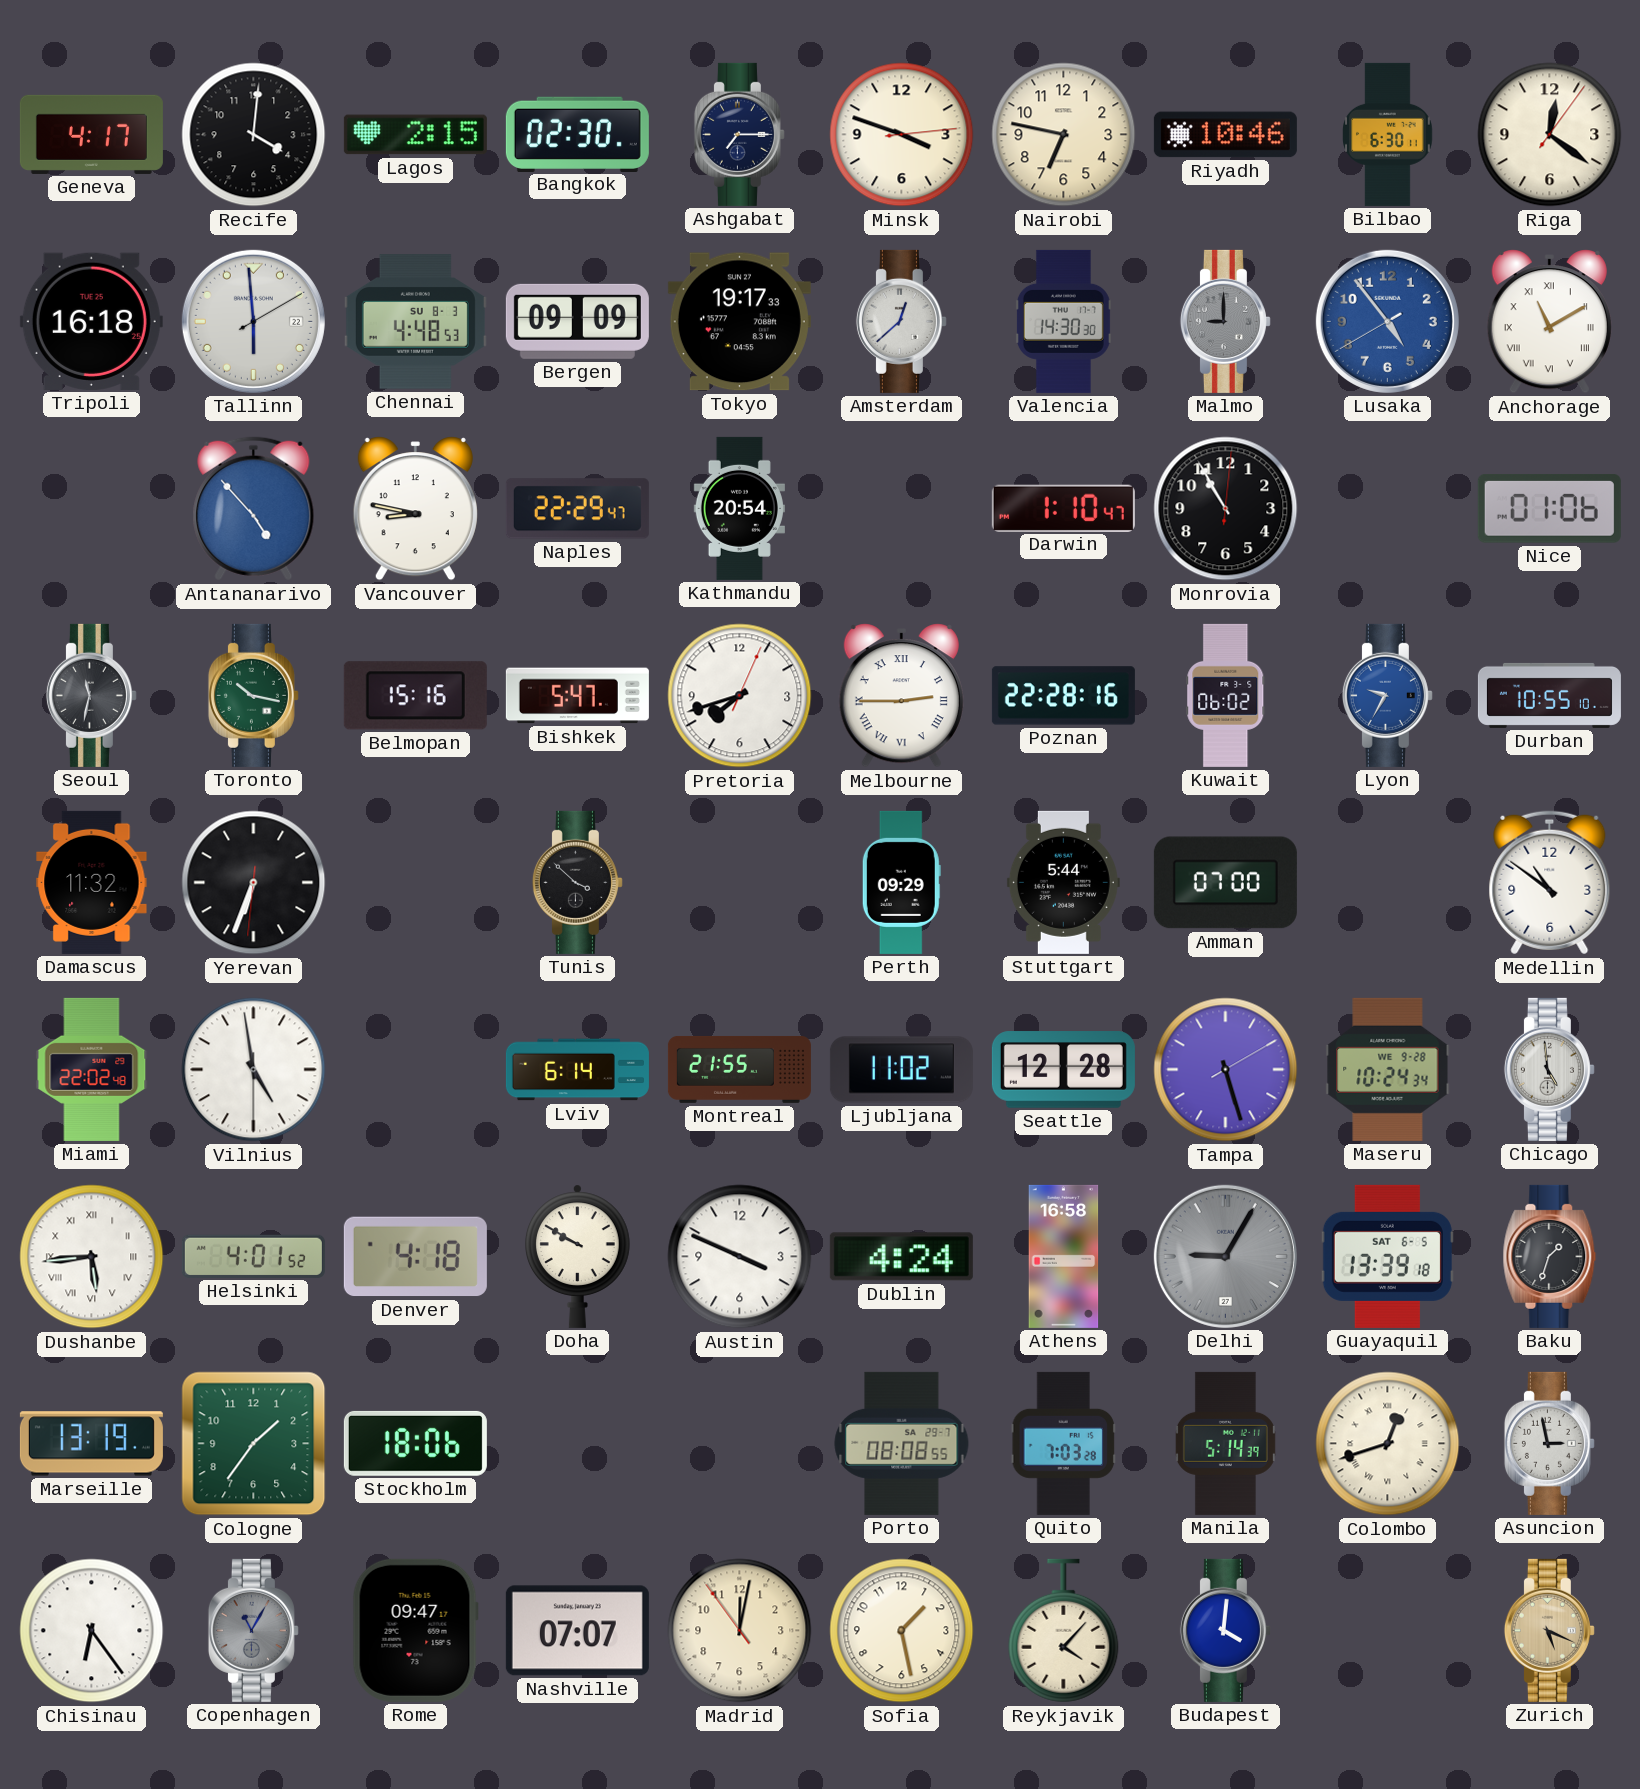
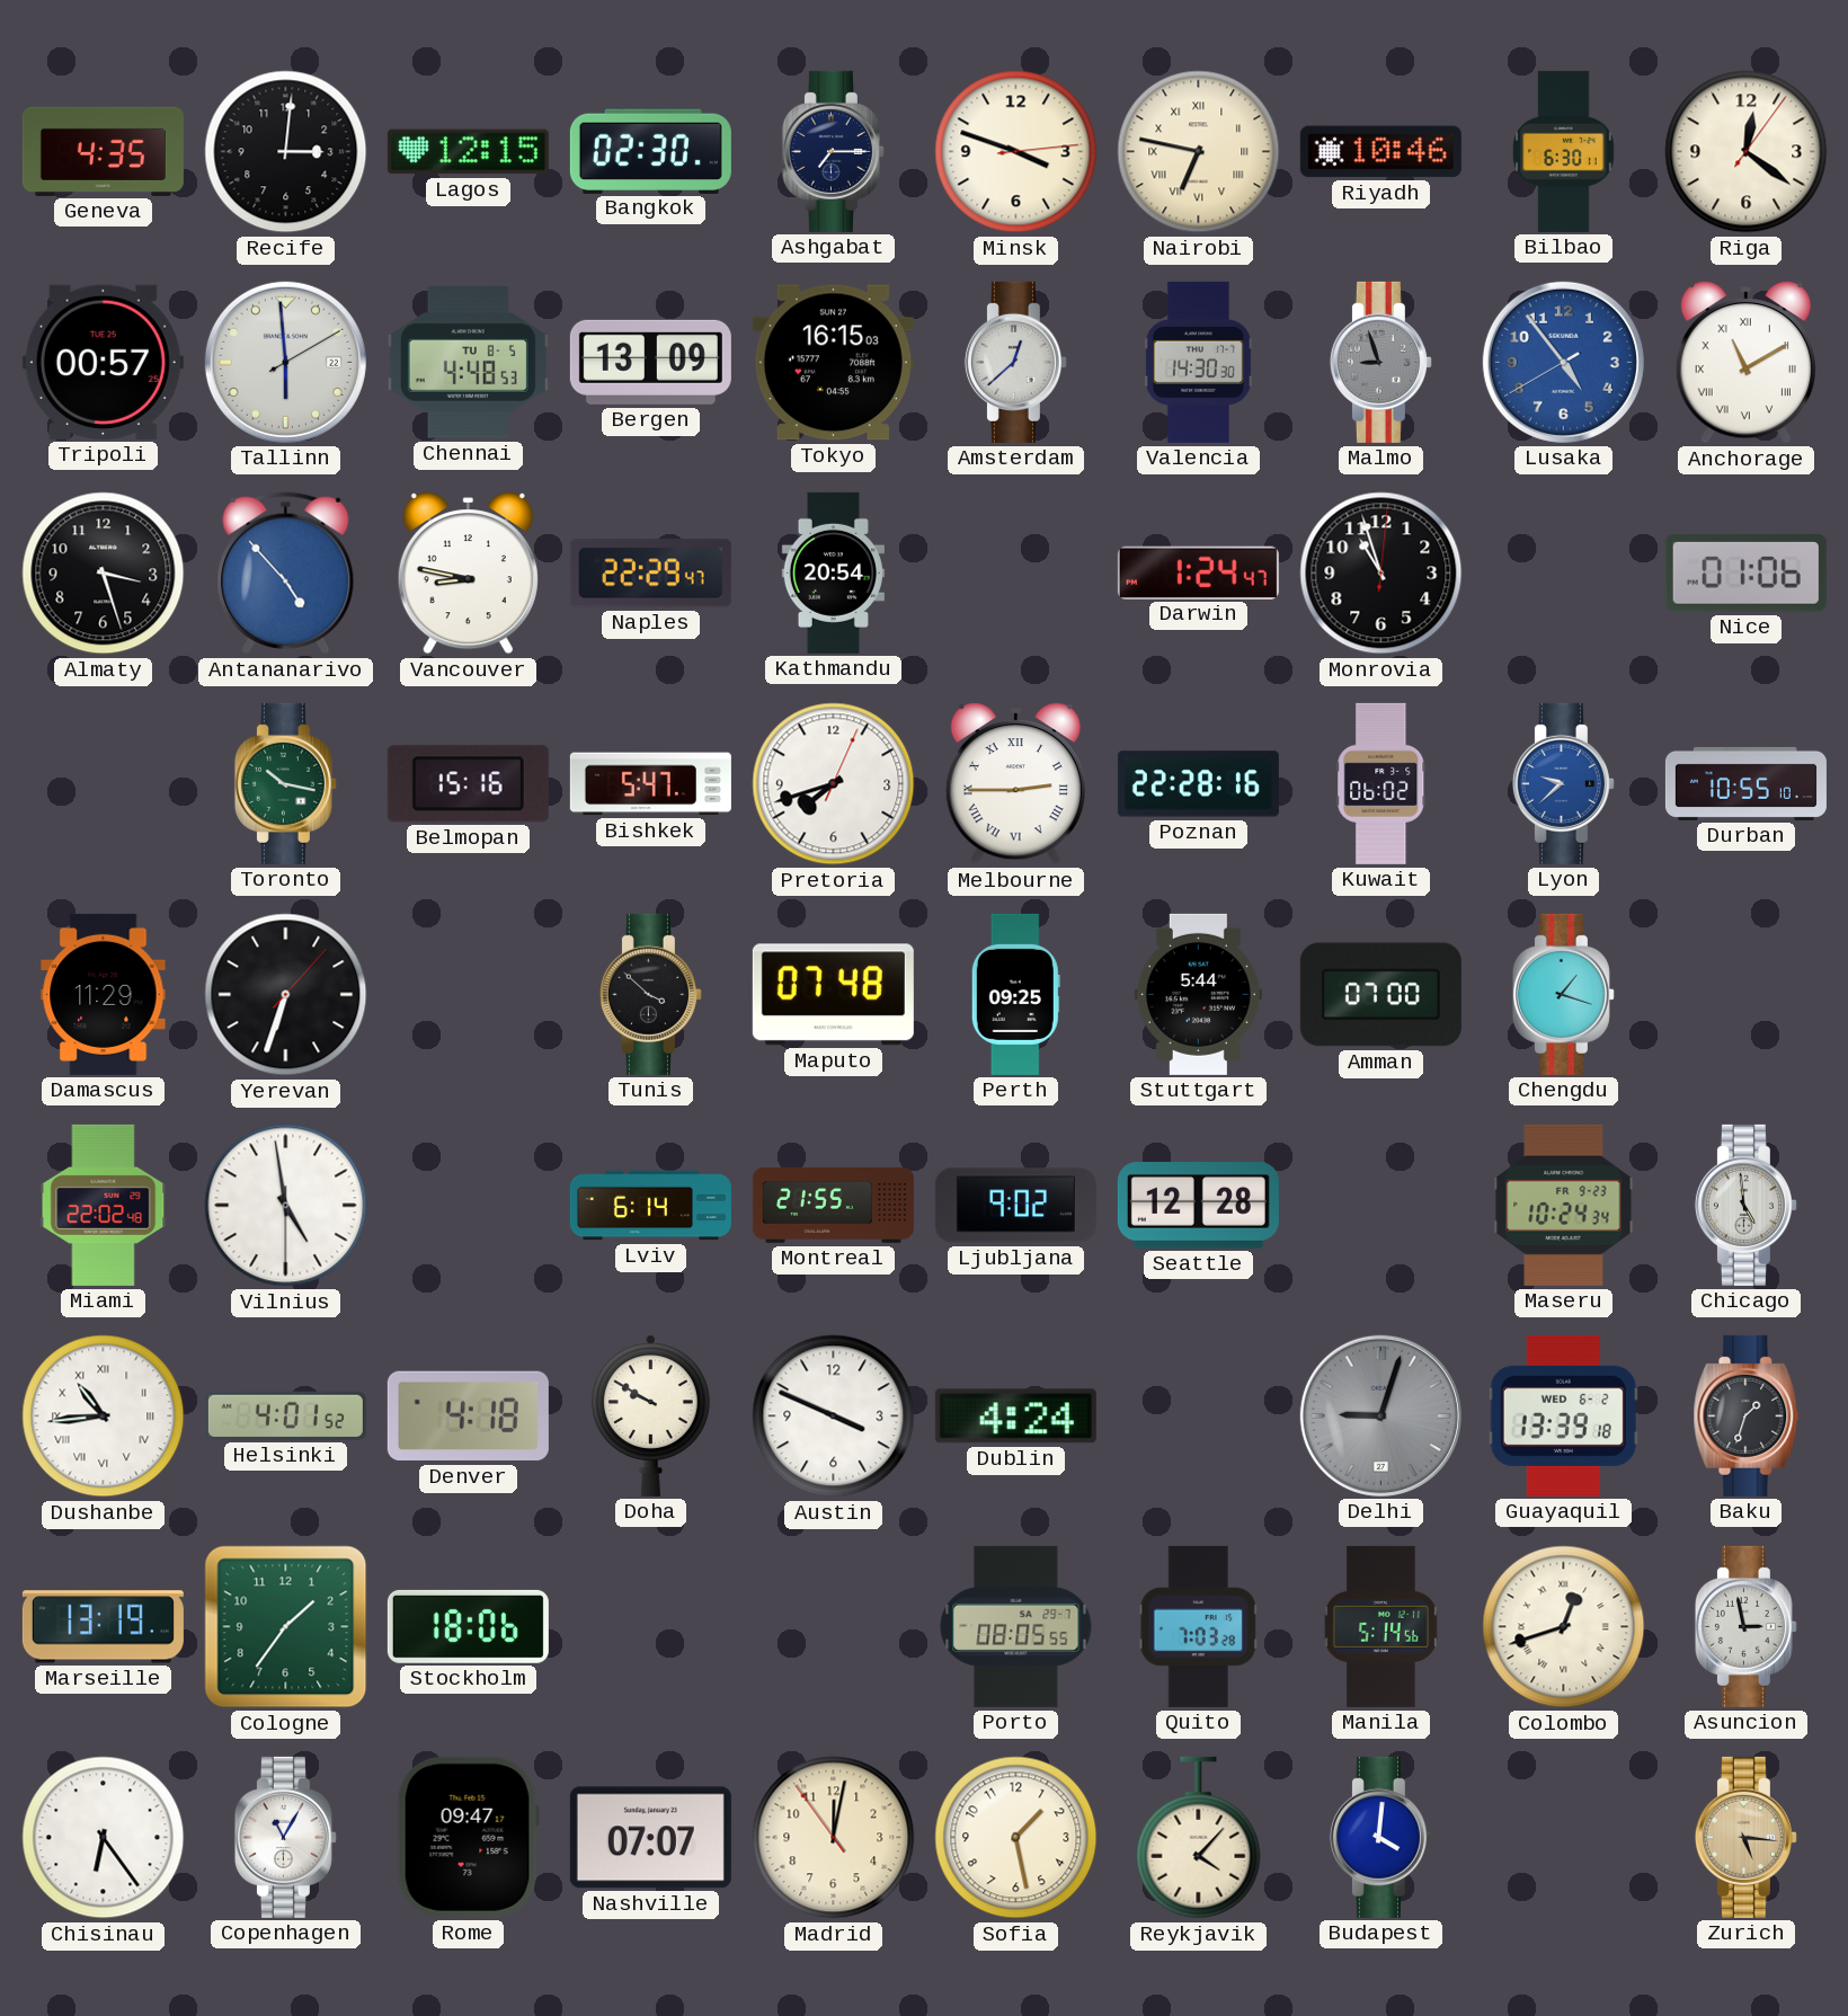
Geneva: 4:17 -> 4:35 (103, 151)
Recife: 4:01 -> 3:01 (286, 152)
Lagos: 2:15 -> 12:15 (468, 152)
Nairobi numerals: Arabic -> Roman (1199, 152)
Tripoli: 16:18 -> 00:57 (103, 362)
Chennai date: SU 8-3 -> TU 8-5 (468, 363)
Bergen: 09:09 -> 13:09 (650, 362)
Tokyo: 19:17 -> 16:15 (833, 363)
Malmo: 9:00 -> 8:57 (1380, 362)
Almaty: none -> 3:27 (104, 574)
Darwin: 1:10 -> 1:24 (1198, 572)
Monrovia: 10:55 -> 10:57 (1381, 574)
Seoul: 11:32 -> none (91, 695)
Lyon: 9:35 -> 9:38 (1563, 783)
Damascus: 11:32 -> 11:29 (104, 994)
Yerevan: 6:33:31 -> 6:33:07 (286, 995)
Maputo: none -> 07:48 (833, 995)
Perth: 09:29 -> 09:25 (1015, 994)
Chengdu: none -> 1:18 (1563, 994)
Medellin: 10:51 -> none (1550, 883)
Ljubljana: 11:02 -> 9:02 (1015, 1206)
Tampa: 5:27 -> none (1226, 1070)
Maseru date: WE 9-28 -> FR 9-23 (1564, 1205)
Dushanbe: 5:44 -> 10:44 (104, 1416)
Athens: 16:58 -> none (1064, 1256)
Delhi: 9:05 -> 9:03 (1380, 1415)
Guayaquil date: SAT 6-5 -> WED 6-2 (1563, 1415)
Porto: 08:08 -> 08:05 (1016, 1626)
Manila: 5:14:39 -> 5:14:56 (1380, 1626)
Copenhagen dial: grey -> white (285, 1837)
Zurich: 5:19 -> 5:16 (1745, 1837)
